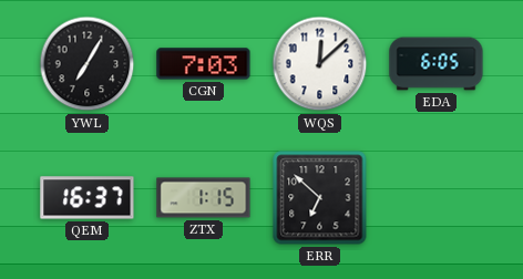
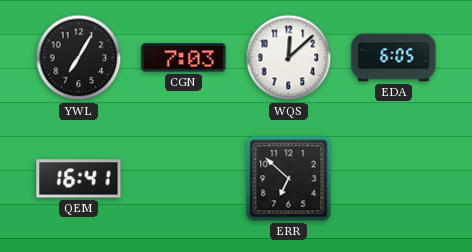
QEM: 16:37 -> 16:41 (79, 179)
ZTX: 1:15 -> none (204, 198)
